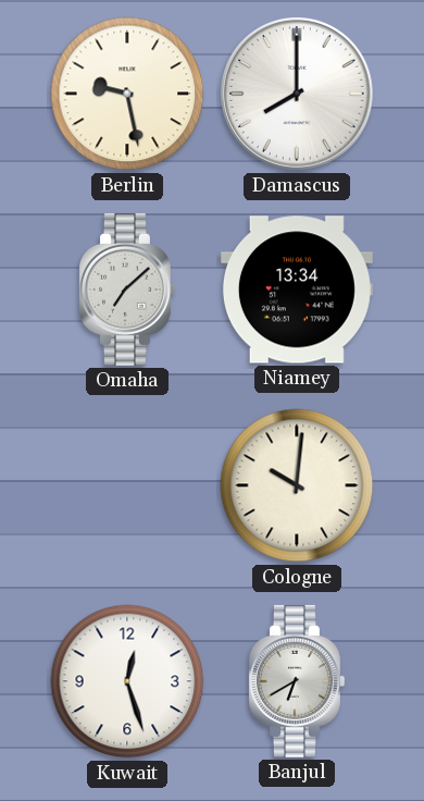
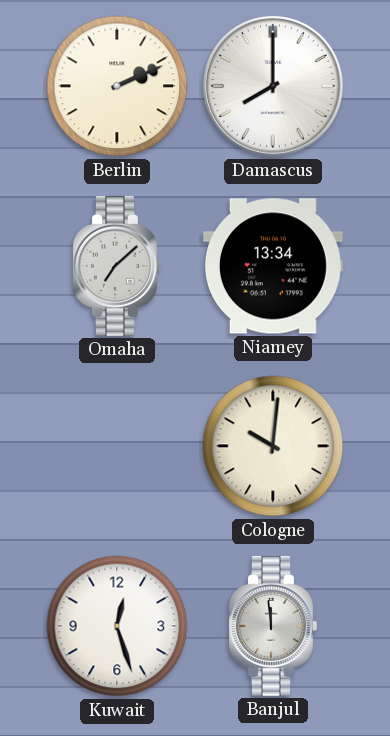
Berlin: 9:28 -> 2:11 (117, 86)
Banjul: 6:40 -> 11:59 (273, 626)
